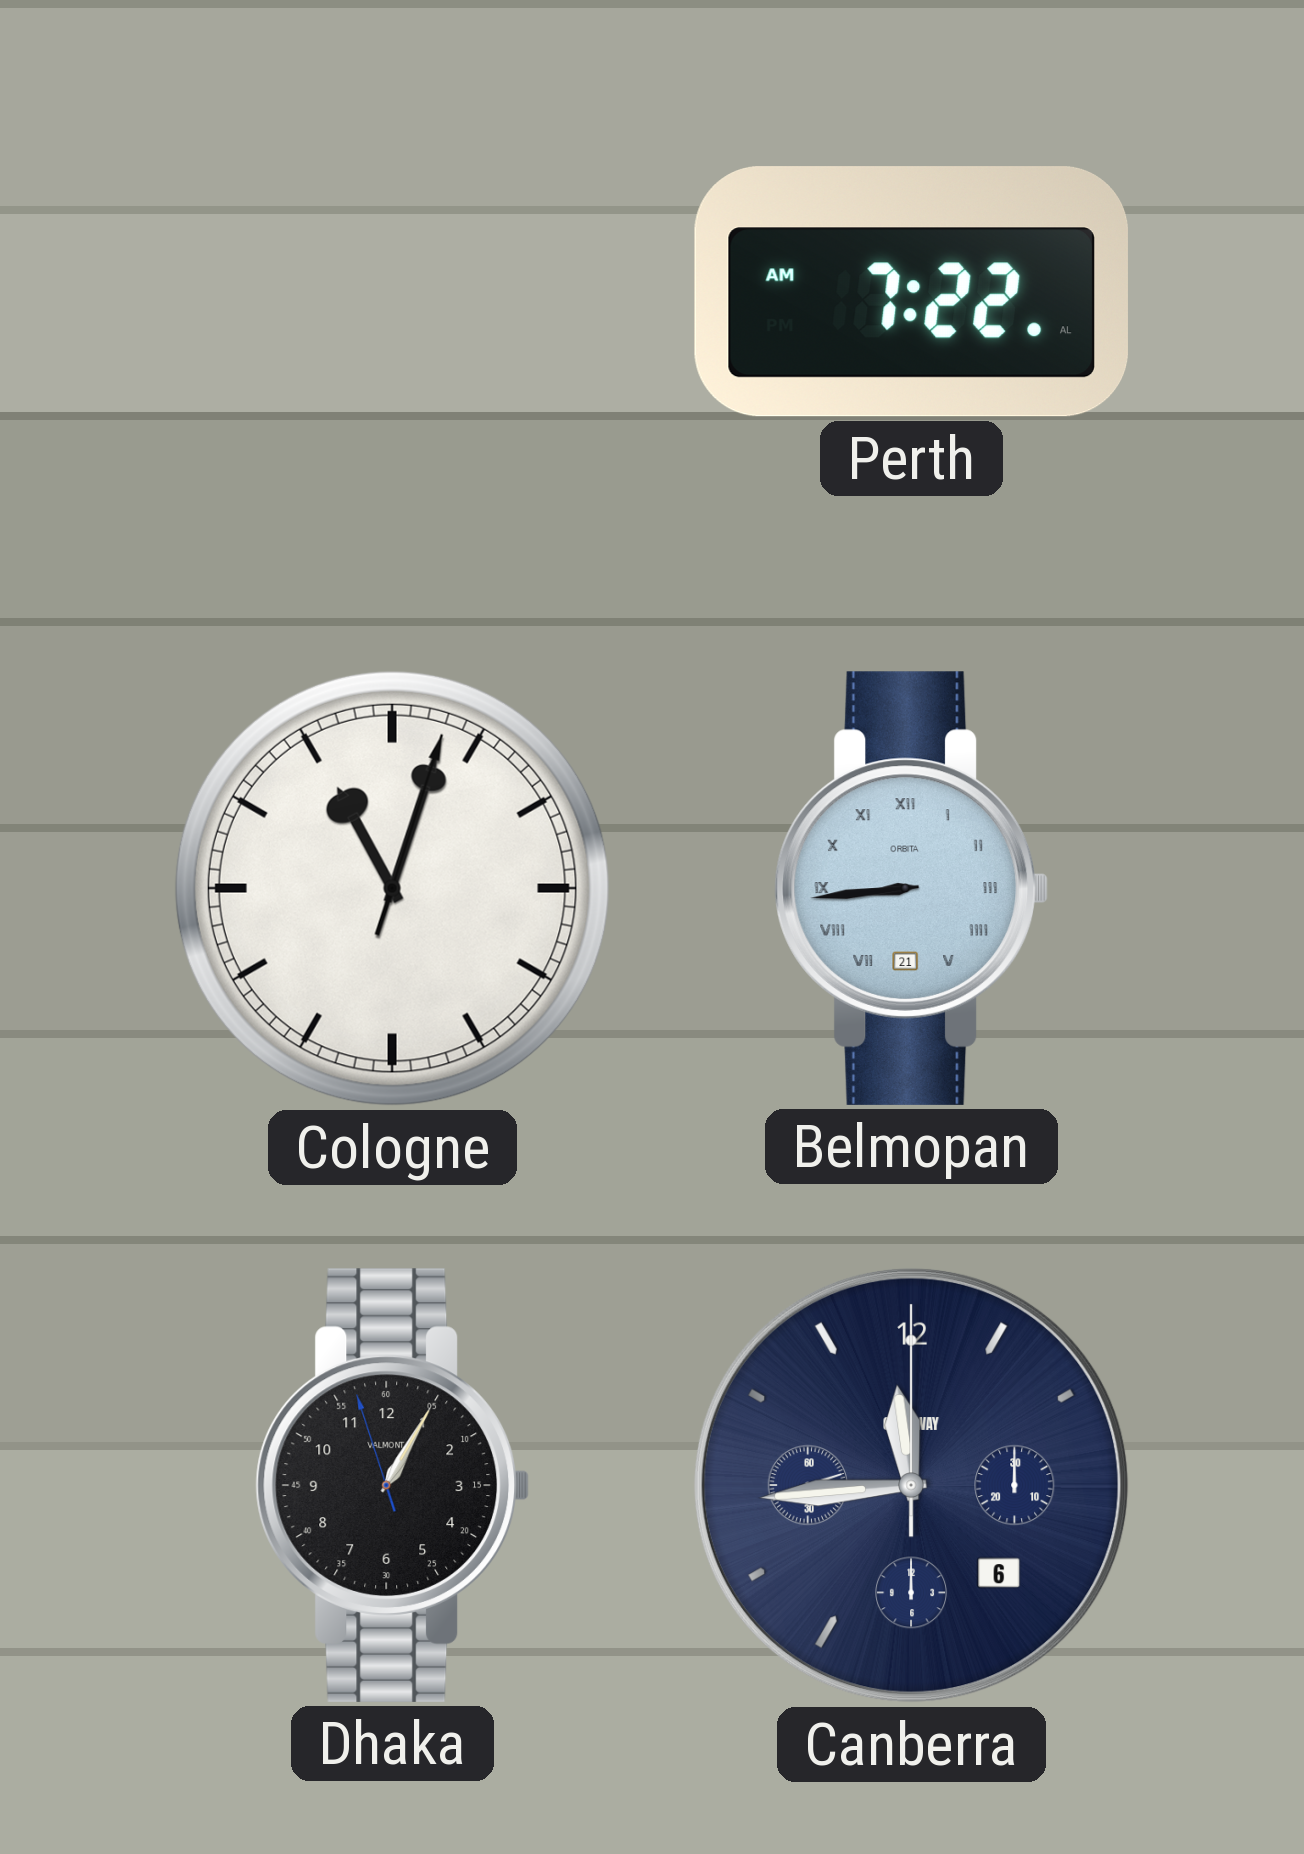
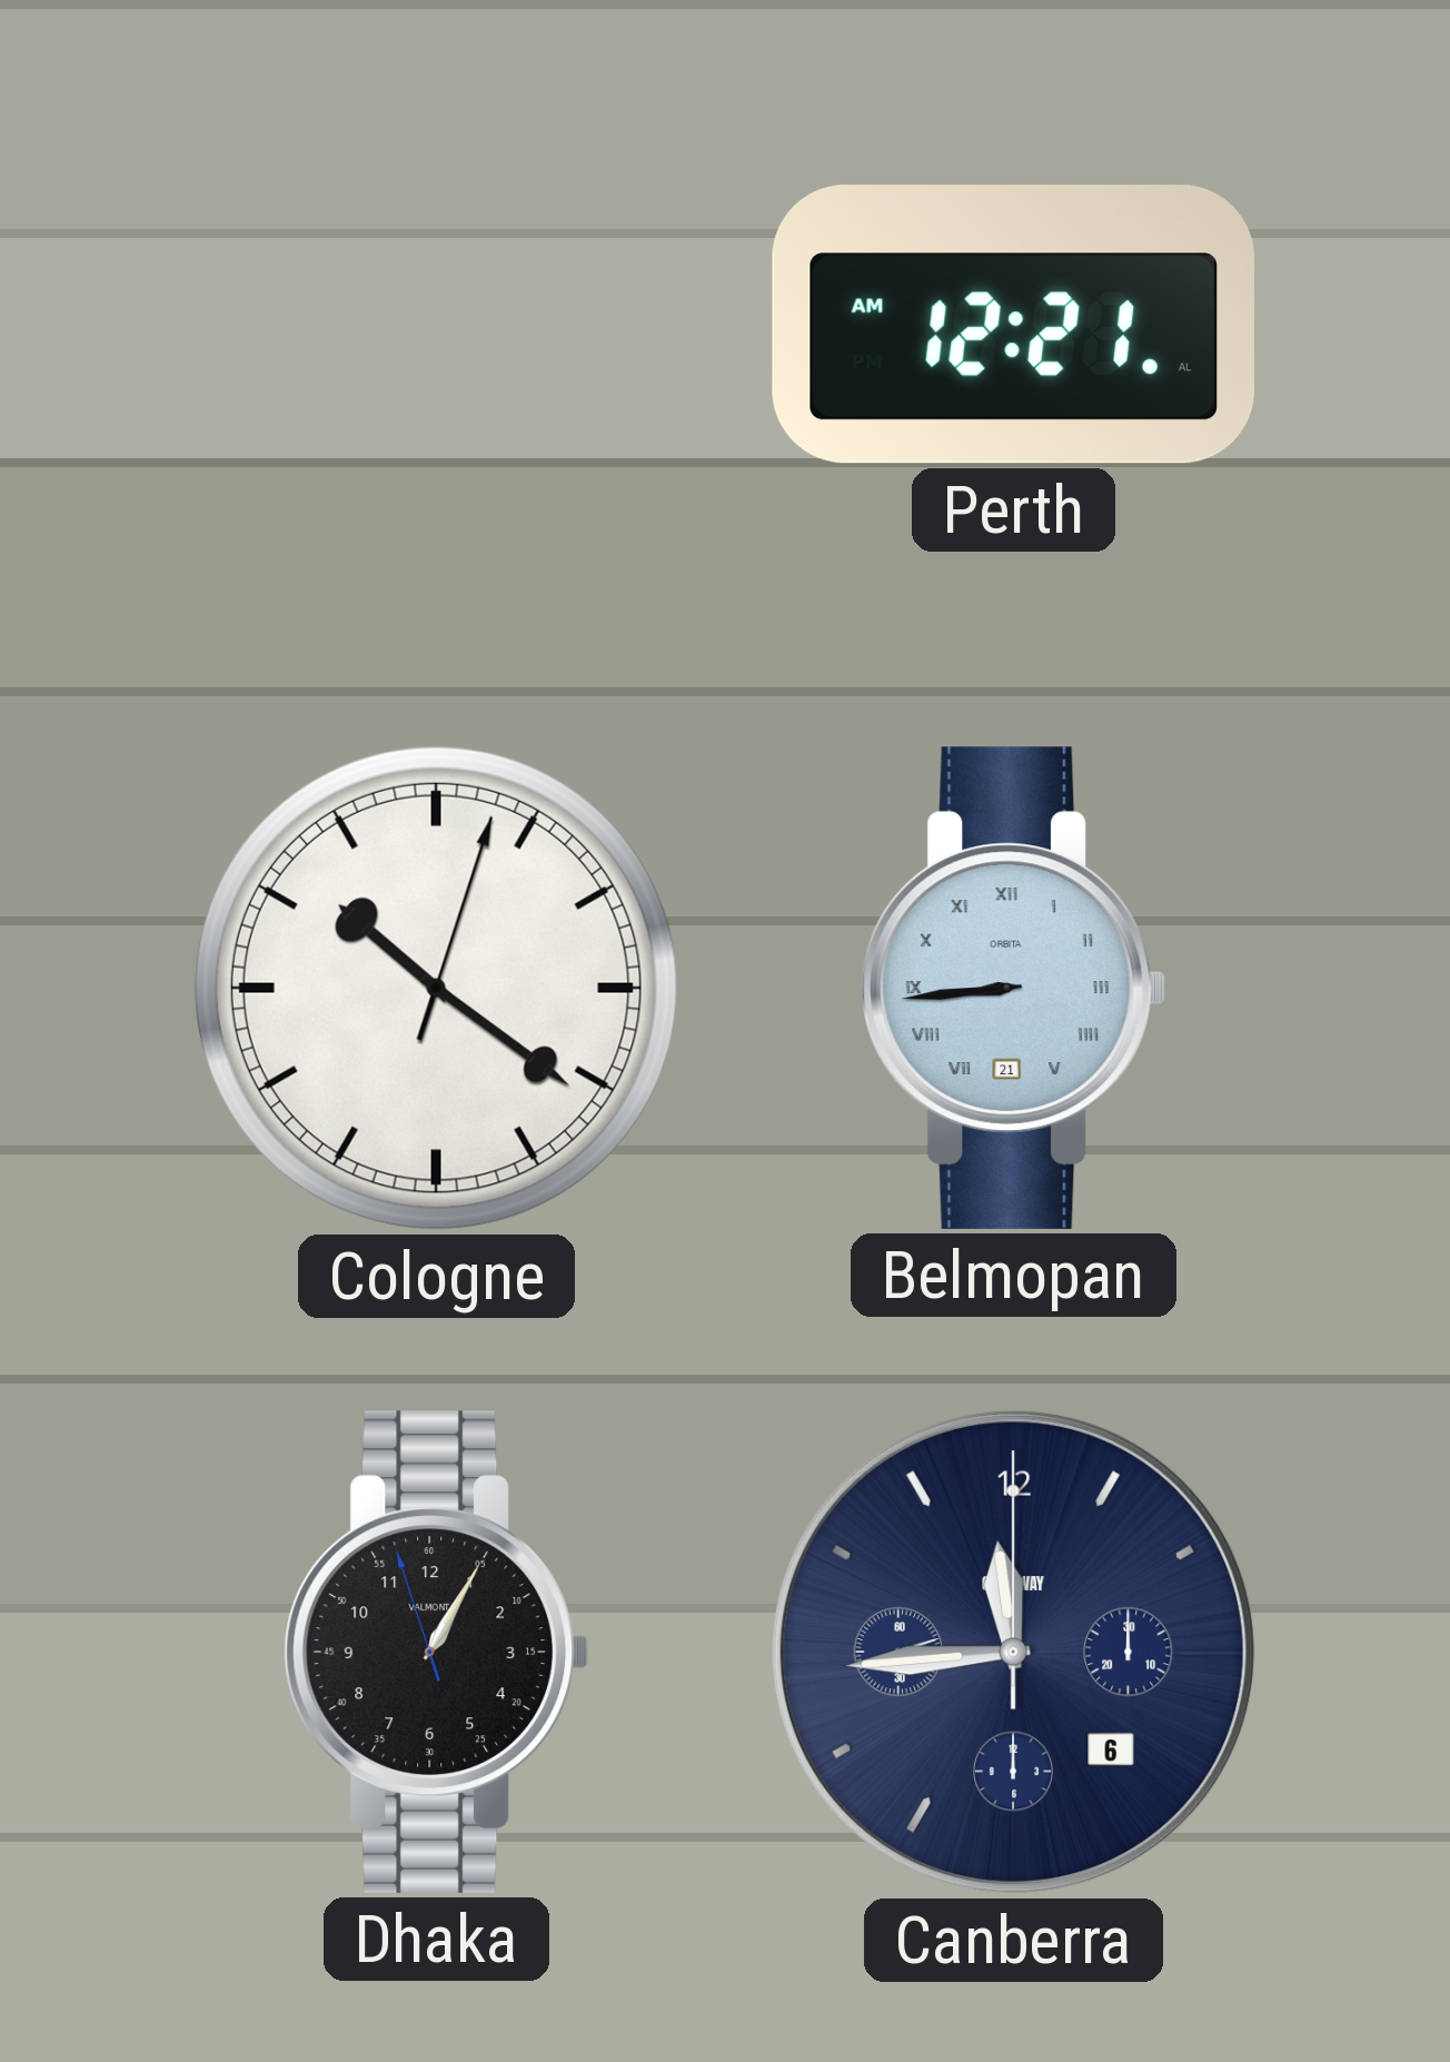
Perth: 7:22 -> 12:21 (1013, 325)
Cologne: 11:03 -> 10:21 (436, 988)
